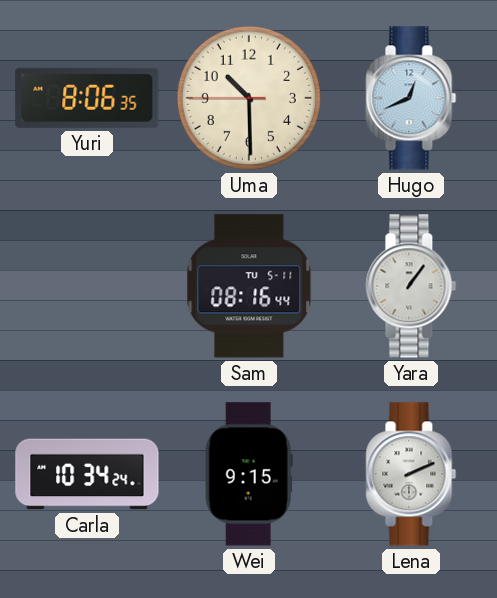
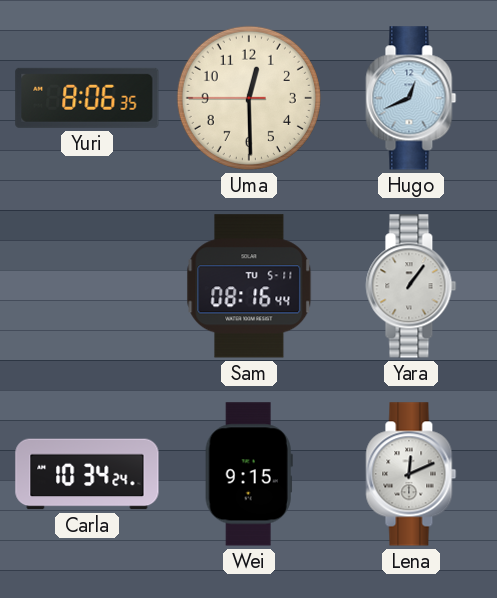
Uma: 10:29 -> 12:29 (249, 98)
Lena: 2:11 -> 12:11 (411, 474)
